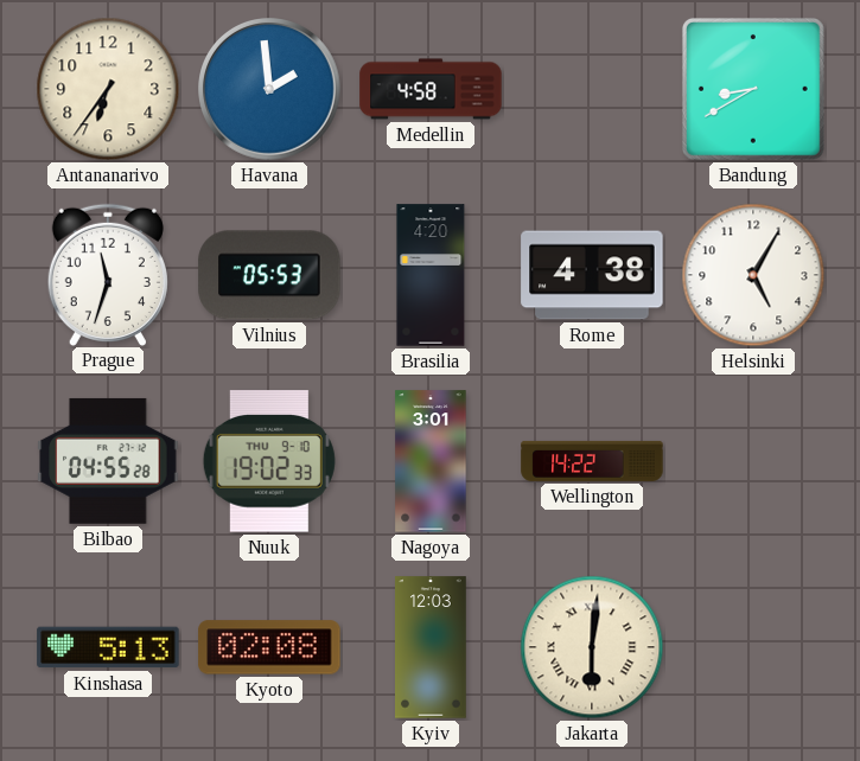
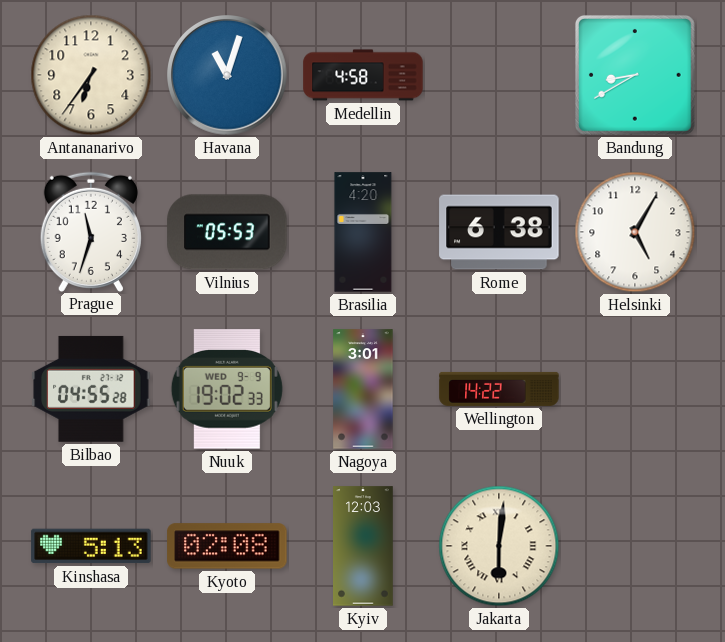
Havana: 1:59 -> 11:03 (227, 75)
Rome: 4:38 -> 6:38 (499, 232)
Nuuk date: THU 9-10 -> WED 9-9 (227, 389)
